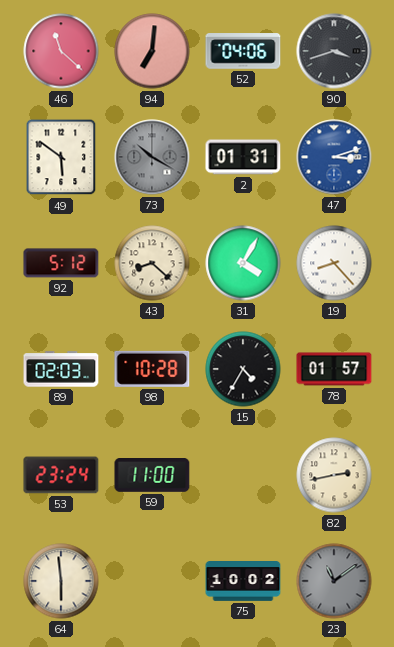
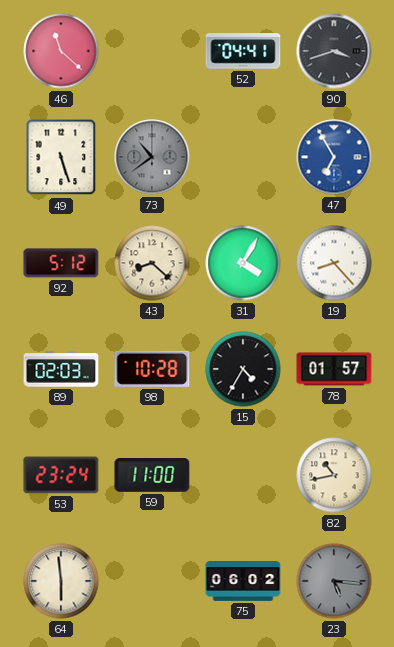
94: 7:01 -> none (152, 51)
52: 04:06 -> 04:41 (243, 51)
49: 5:51 -> 5:27 (61, 157)
73: 10:20 -> 10:39 (152, 157)
2: 01:31 -> none (243, 157)
47: 3:12 -> 6:55 (334, 157)
82: 2:43 -> 10:43 (334, 475)
75: 10:02 -> 06:02 (243, 582)
23: 11:09 -> 5:16 (334, 581)
